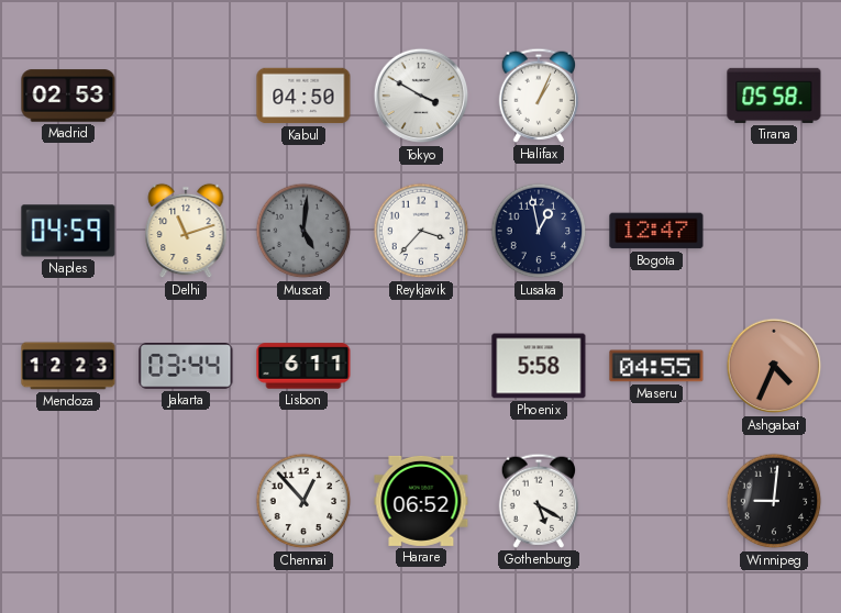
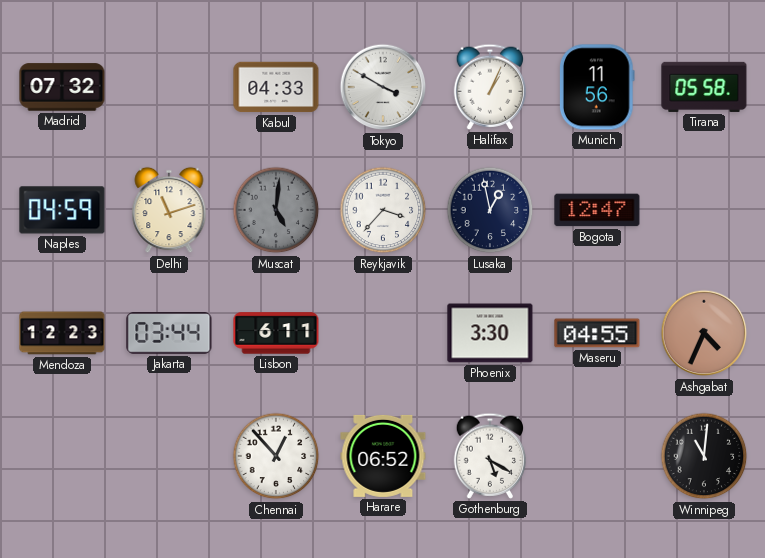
Madrid: 02:53 -> 07:32 (62, 87)
Kabul: 04:50 -> 04:33 (276, 87)
Munich: none -> 11:56 (597, 87)
Phoenix: 5:58 -> 3:30 (490, 333)
Winnipeg: 9:01 -> 11:01 (704, 456)
